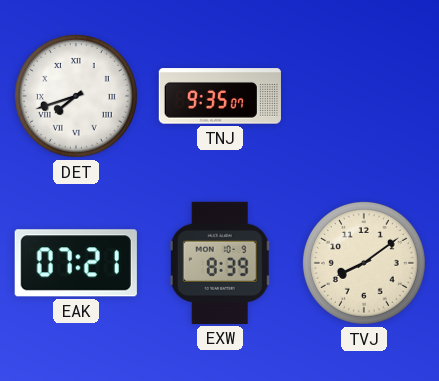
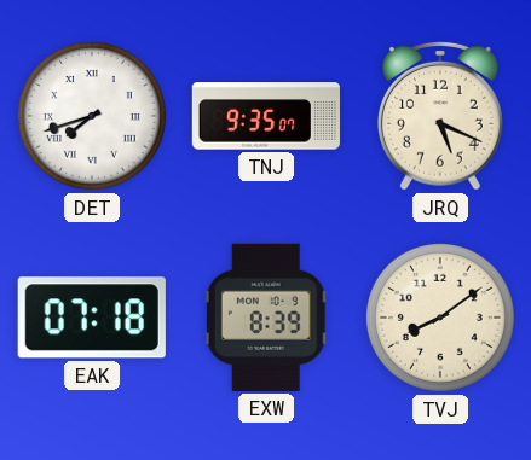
JRQ: none -> 5:19 (440, 116)
EAK: 07:21 -> 07:18 (92, 318)
